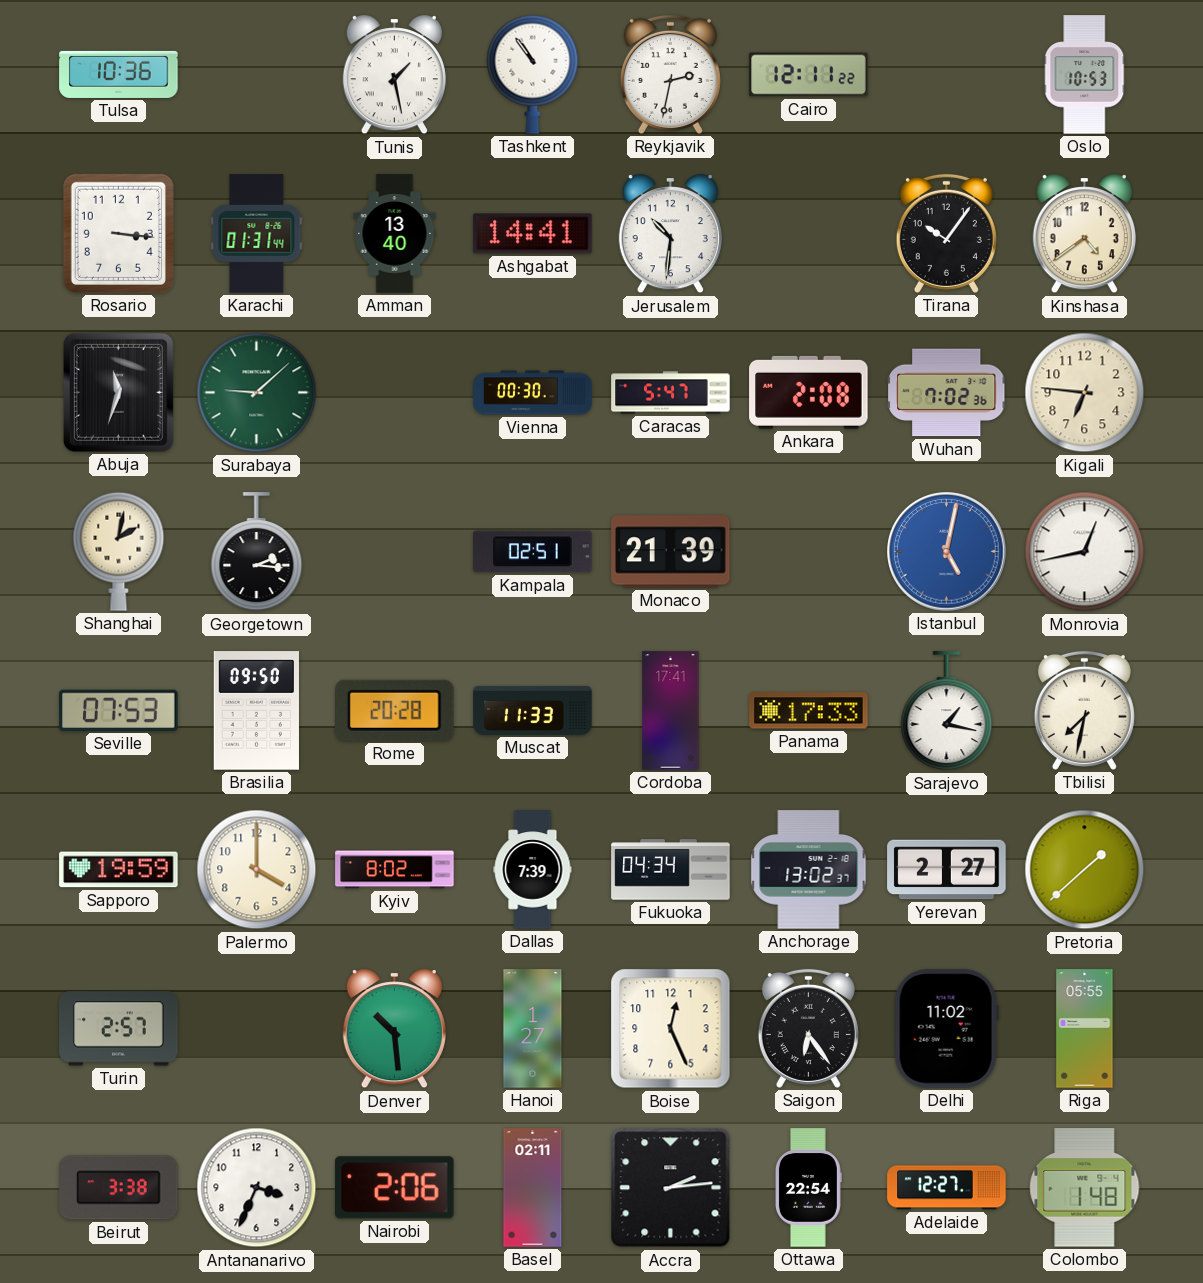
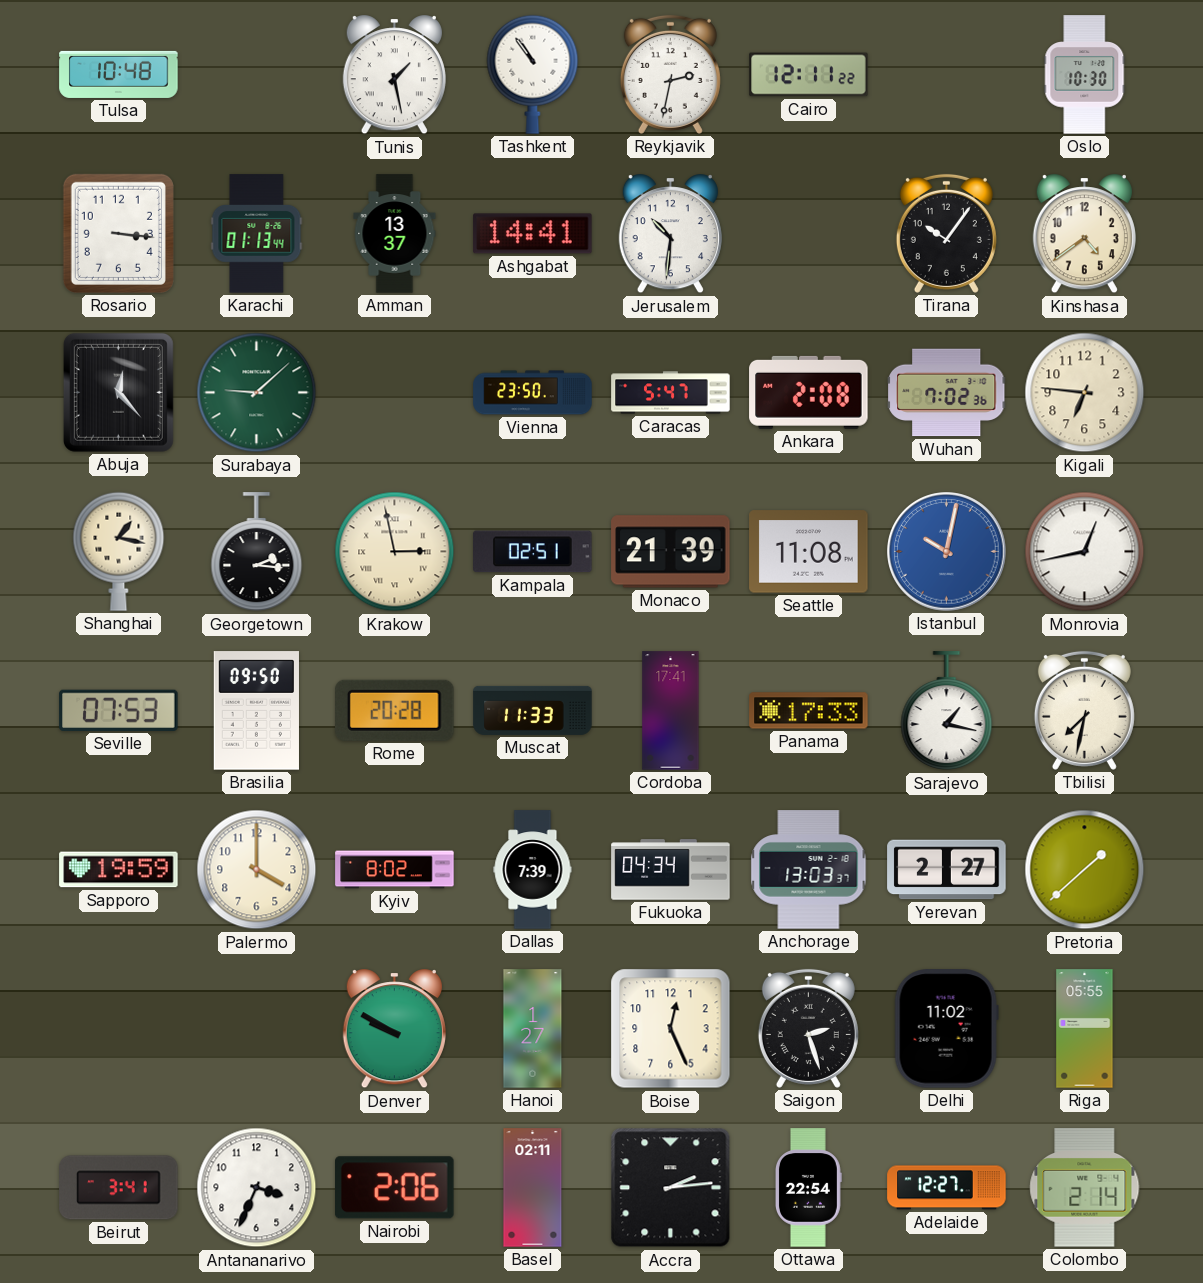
Tulsa: 10:36 -> 10:48 (119, 74)
Oslo: 10:53 -> 10:30 (1085, 75)
Karachi: 01:31 -> 01:13 (257, 234)
Amman: 13:40 -> 13:37 (395, 234)
Abuja: 11:33 -> 12:23 (118, 392)
Vienna: 00:30 -> 23:50 (533, 393)
Shanghai: 2:02 -> 1:17 (119, 551)
Krakow: none -> 2:58 (395, 552)
Seattle: none -> 11:08 (809, 552)
Istanbul: 5:02 -> 10:02 (947, 552)
Anchorage: 13:02 -> 13:03 (809, 870)
Turin: 2:57 -> none (119, 1029)
Denver: 10:29 -> 9:50 (394, 1029)
Saigon: 6:24 -> 2:27 (808, 1028)
Beirut: 3:38 -> 3:41 (119, 1188)
Colombo: 1:48 -> 2:14 (1085, 1188)
